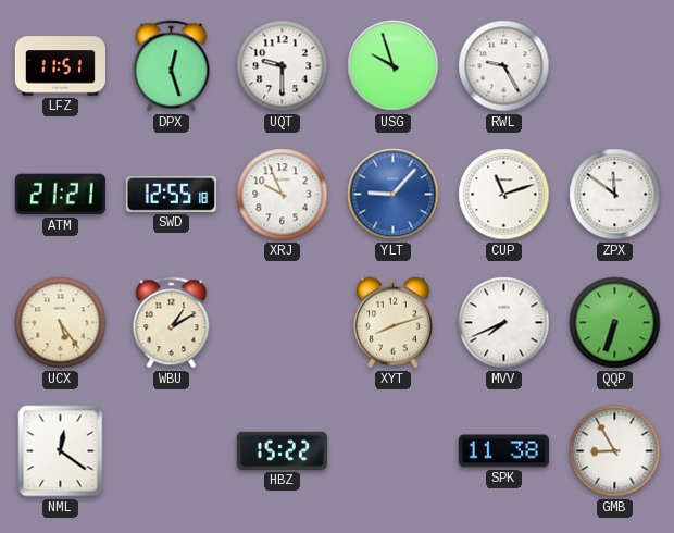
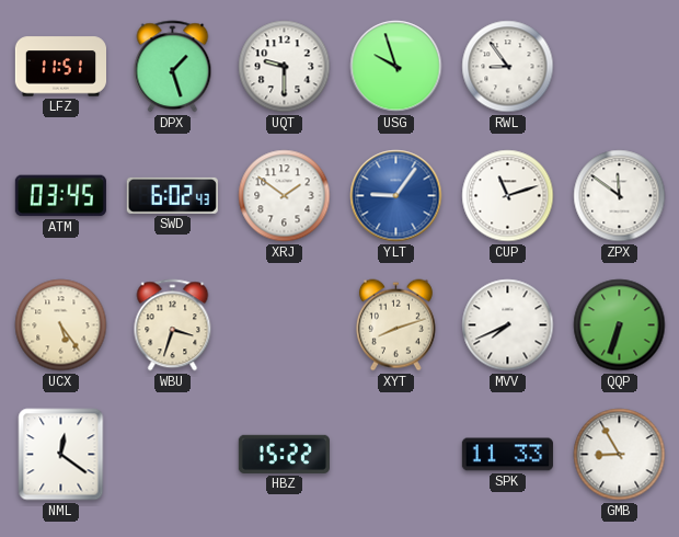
DPX: 12:27 -> 1:27 (173, 67)
RWL: 9:25 -> 8:54 (508, 67)
ATM: 21:21 -> 03:45 (60, 196)
SWD: 12:55 -> 6:02 (172, 195)
XRJ: 9:56 -> 1:51 (285, 196)
YLT: 9:07 -> 9:06 (396, 196)
WBU: 1:10 -> 3:33 (173, 325)
SPK: 11:38 -> 11:33 (507, 455)
